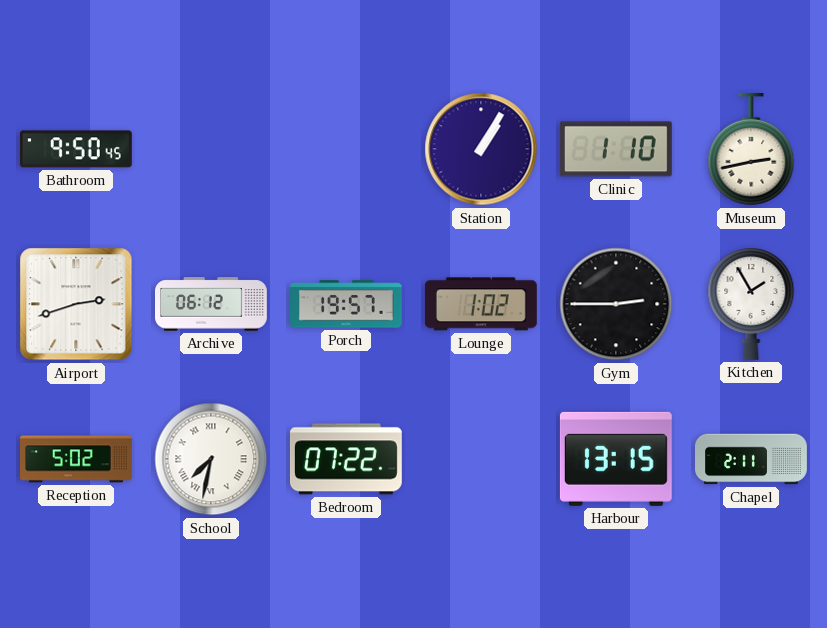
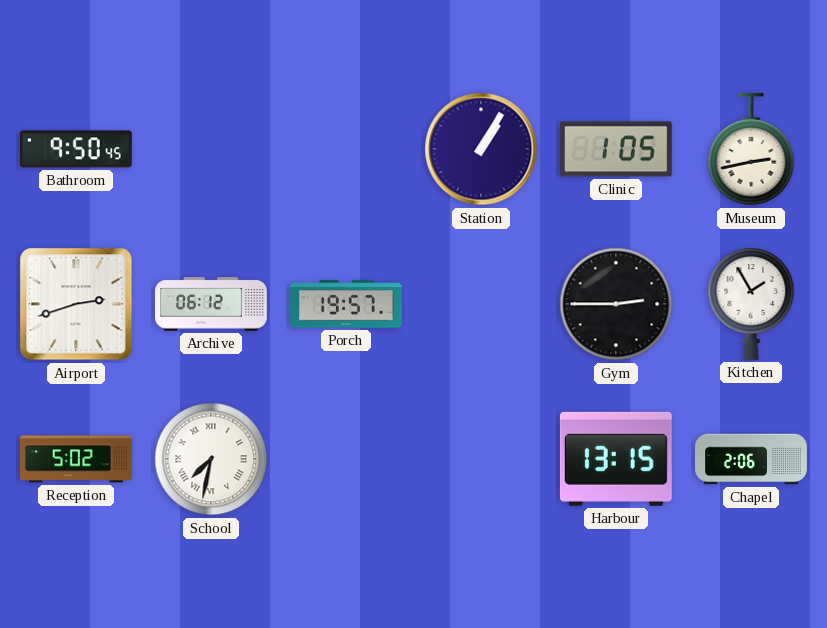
Clinic: 1:10 -> 1:05 (616, 149)
Lounge: 1:02 -> none (481, 304)
Bedroom: 07:22 -> none (346, 459)
Chapel: 2:11 -> 2:06 (752, 459)
